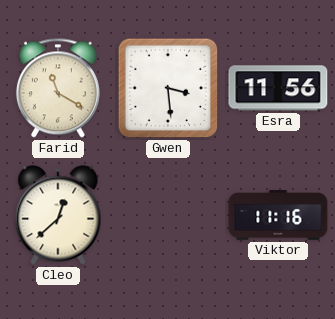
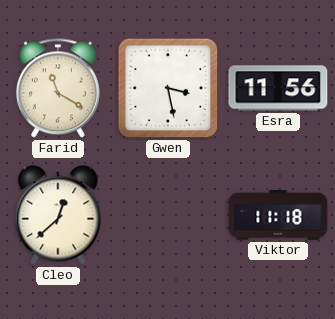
Gwen: 3:29 -> 3:28 (168, 88)
Viktor: 11:16 -> 11:18 (278, 215)
